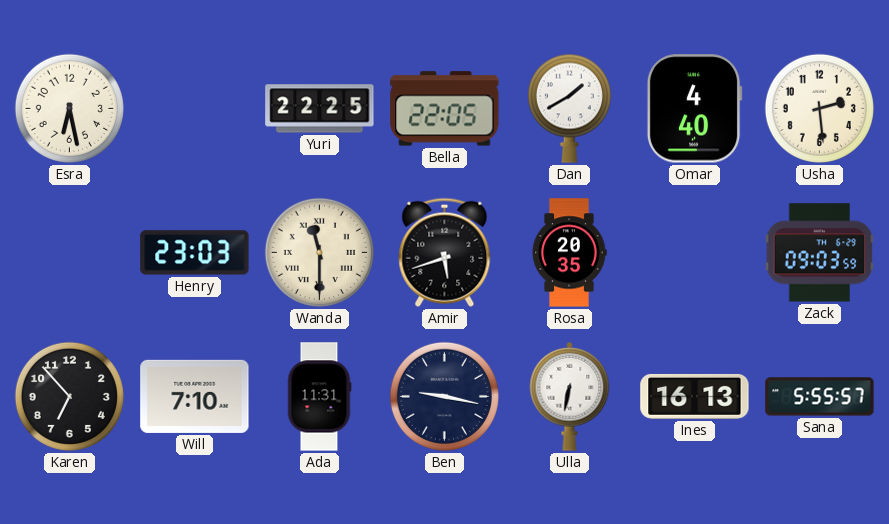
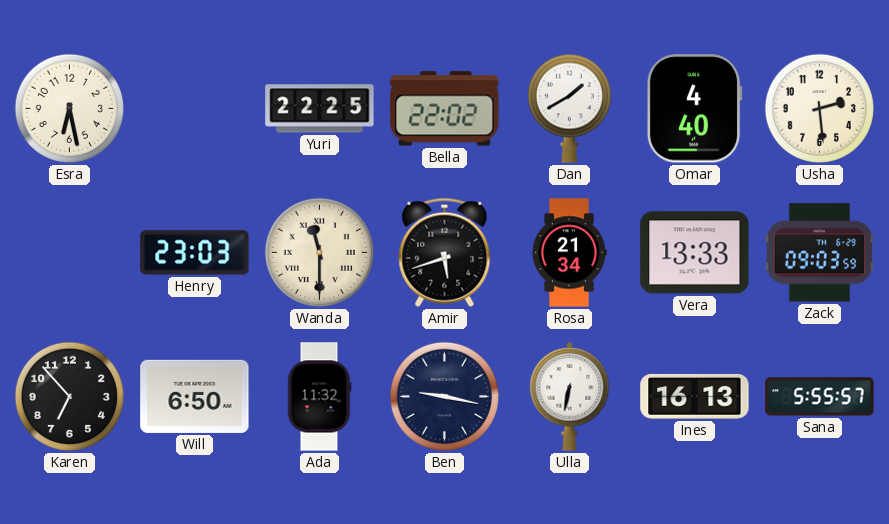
Bella: 22:05 -> 22:02 (445, 109)
Rosa: 20:35 -> 21:34 (569, 253)
Vera: none -> 13:33 (695, 253)
Will: 7:10 -> 6:50 (195, 396)
Ada: 11:31 -> 11:32 (319, 397)
